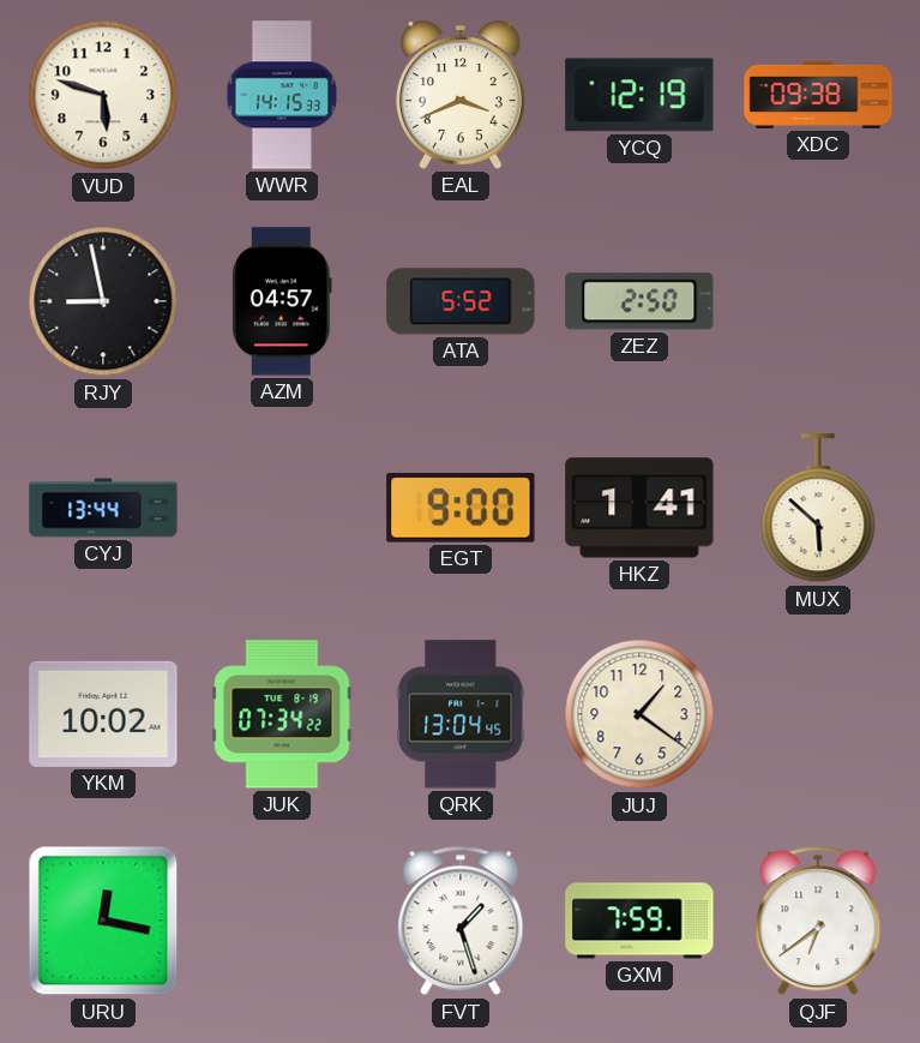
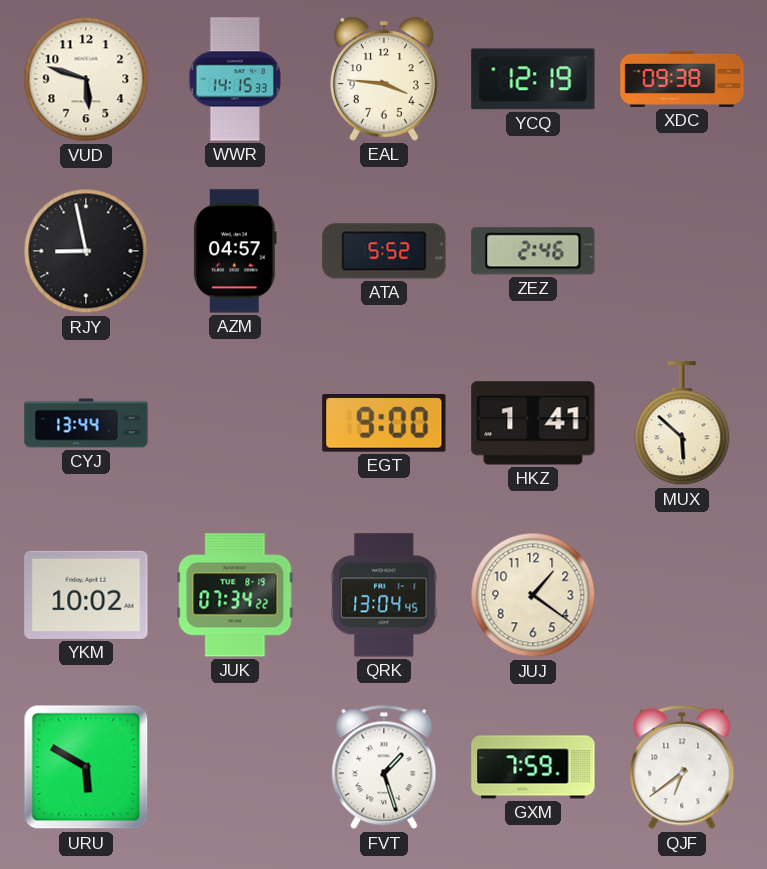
EAL: 3:41 -> 3:46 (385, 79)
ZEZ: 2:50 -> 2:46 (533, 251)
URU: 12:17 -> 5:50 (86, 767)
